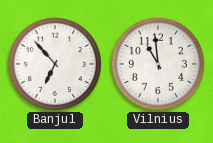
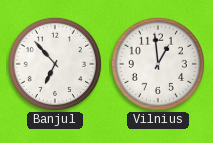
Vilnius: 10:59 -> 12:59 (158, 64)
